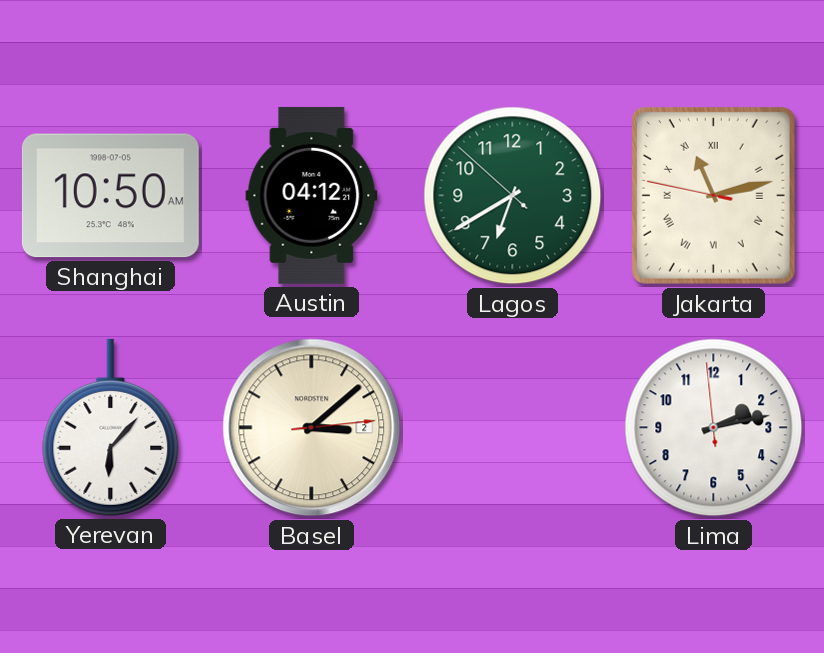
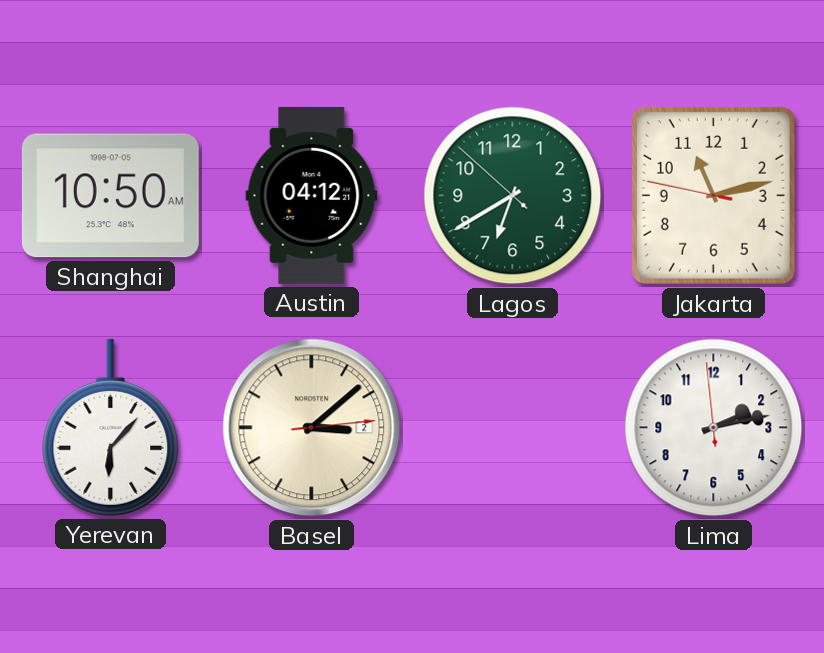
Jakarta numerals: Roman -> Arabic (713, 195)
